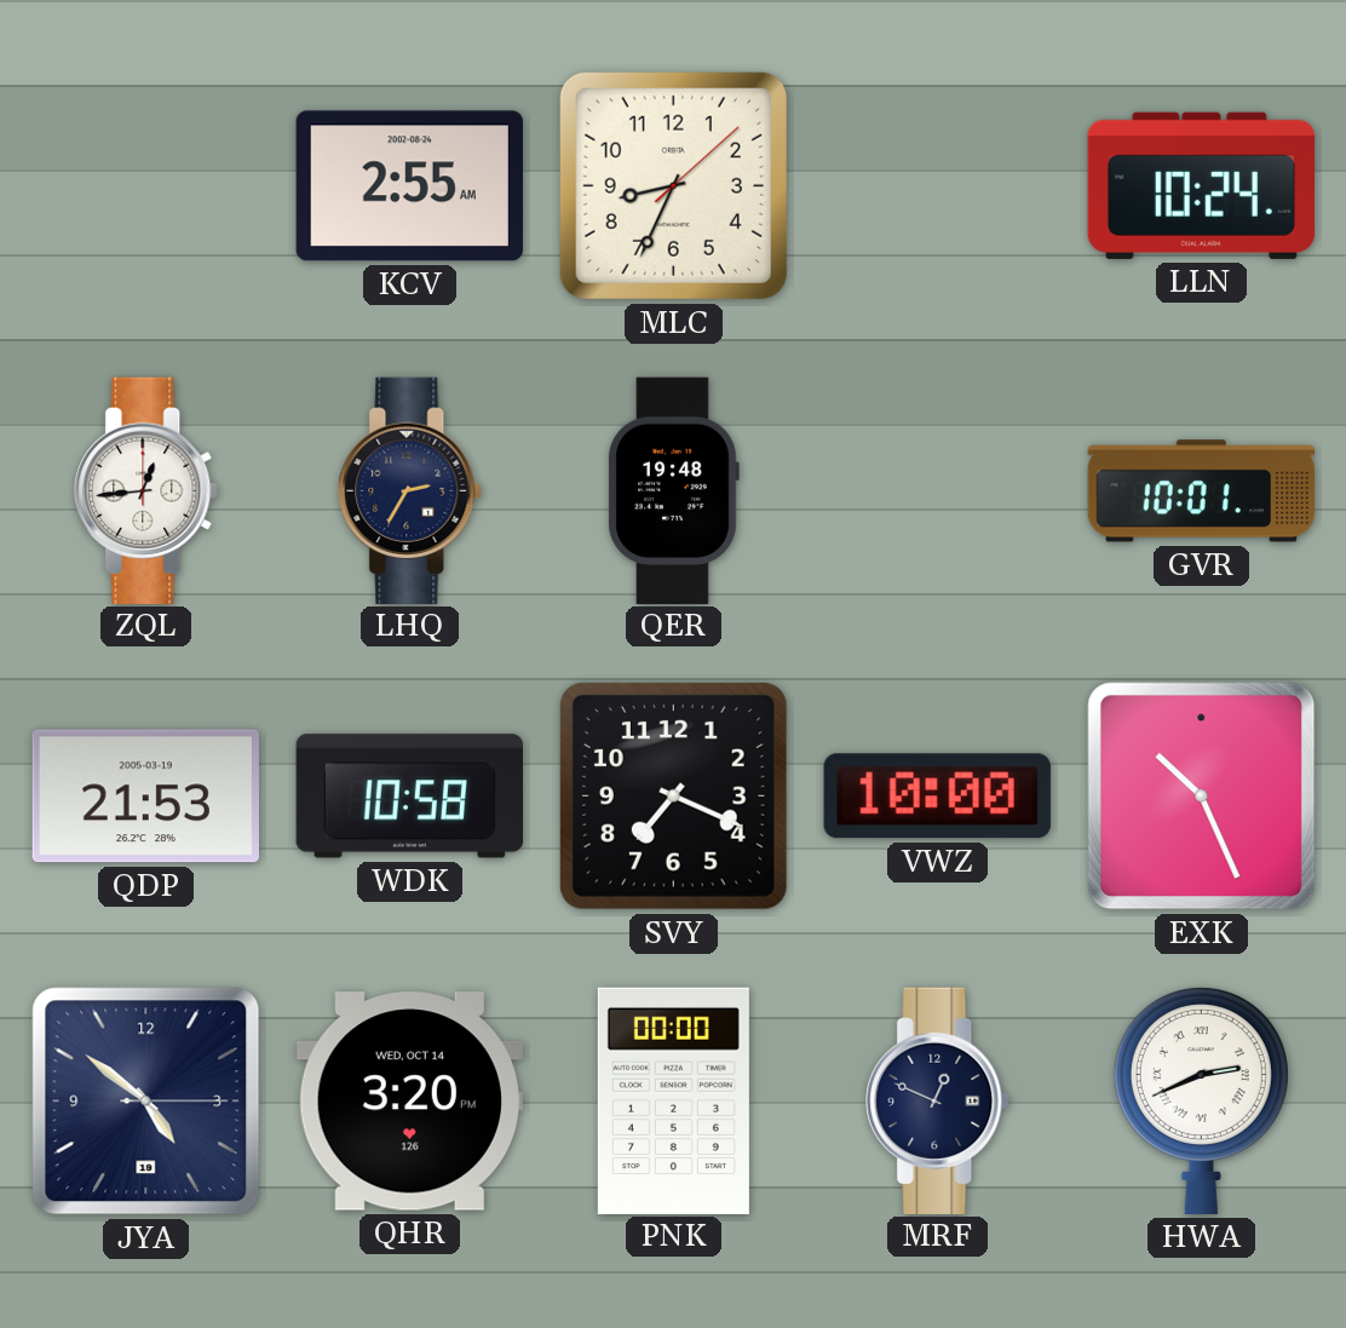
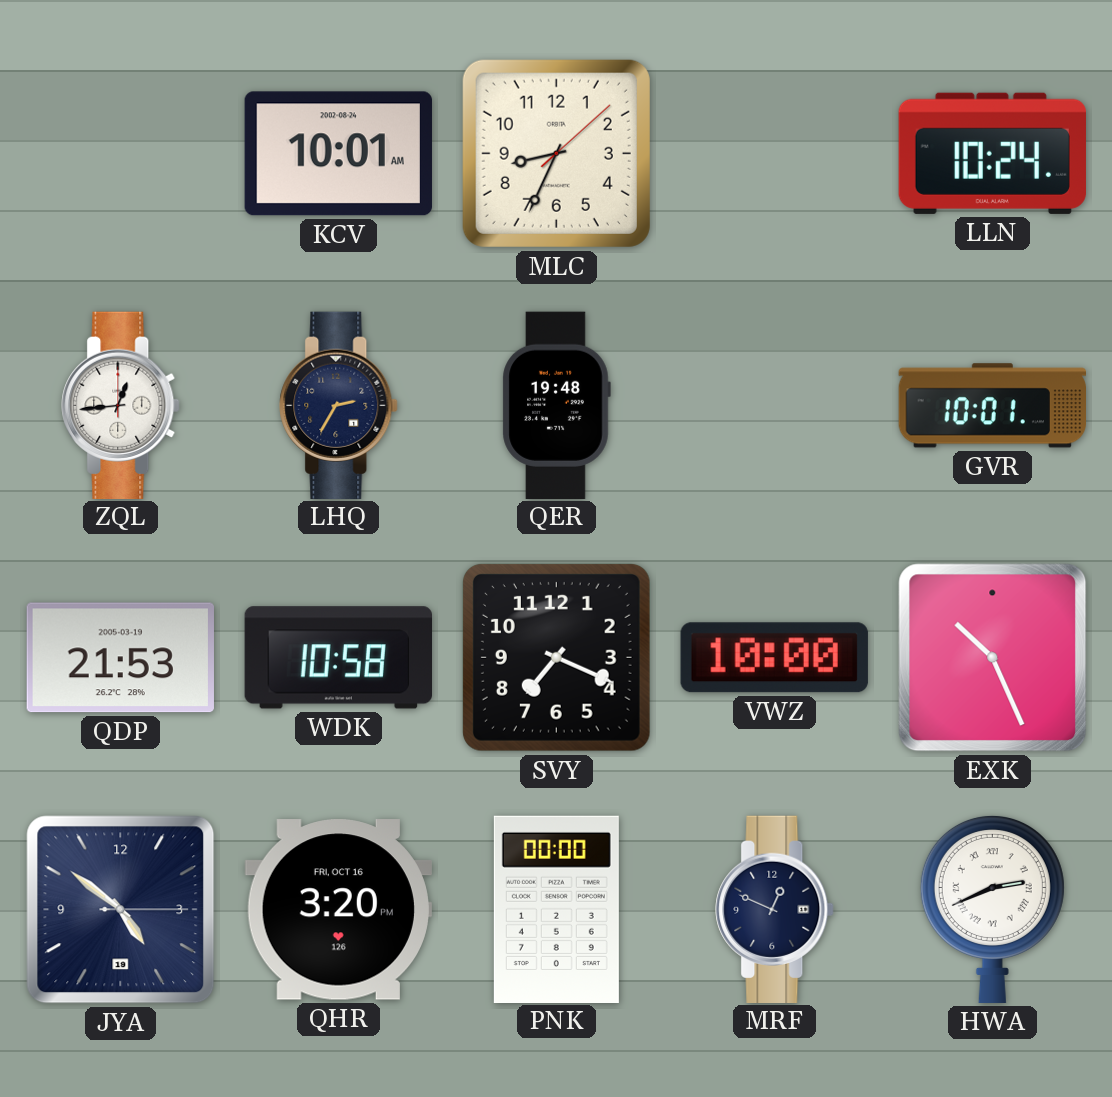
KCV: 2:55 -> 10:01 (338, 154)
QHR date: WED, OCT 14 -> FRI, OCT 16 (338, 910)
